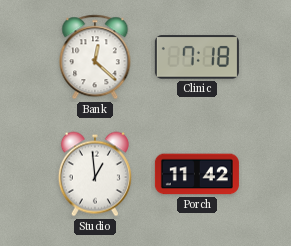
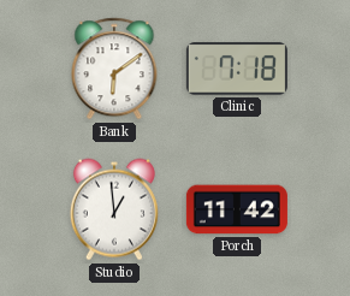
Bank: 12:22 -> 6:09 (114, 69)
